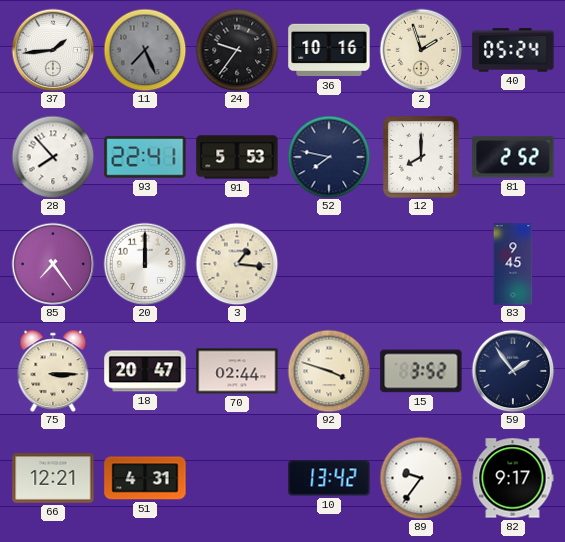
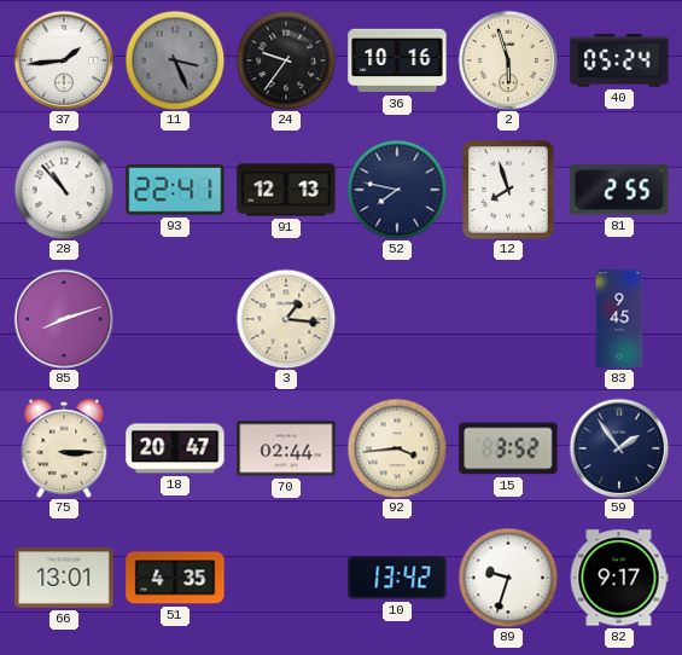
11: 7:26 -> 3:26 (175, 60)
2: 1:57 -> 5:57 (508, 60)
28: 7:53 -> 10:53 (64, 190)
91: 5:53 -> 12:13 (286, 190)
12: 8:00 -> 7:57 (509, 191)
81: 2:52 -> 2:55 (619, 190)
85: 7:24 -> 8:12 (64, 319)
20: 12:00 -> none (145, 264)
92: 3:48 -> 3:44 (397, 448)
66: 12:21 -> 13:01 (64, 578)
51: 4:31 -> 4:35 (175, 578)
89: 9:36 -> 9:33 (508, 578)
